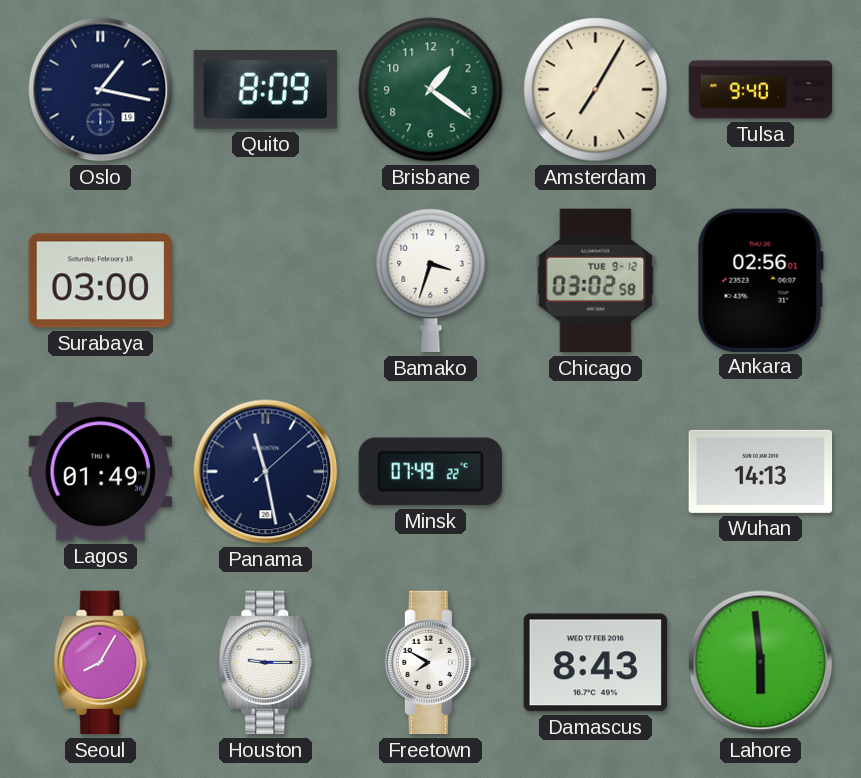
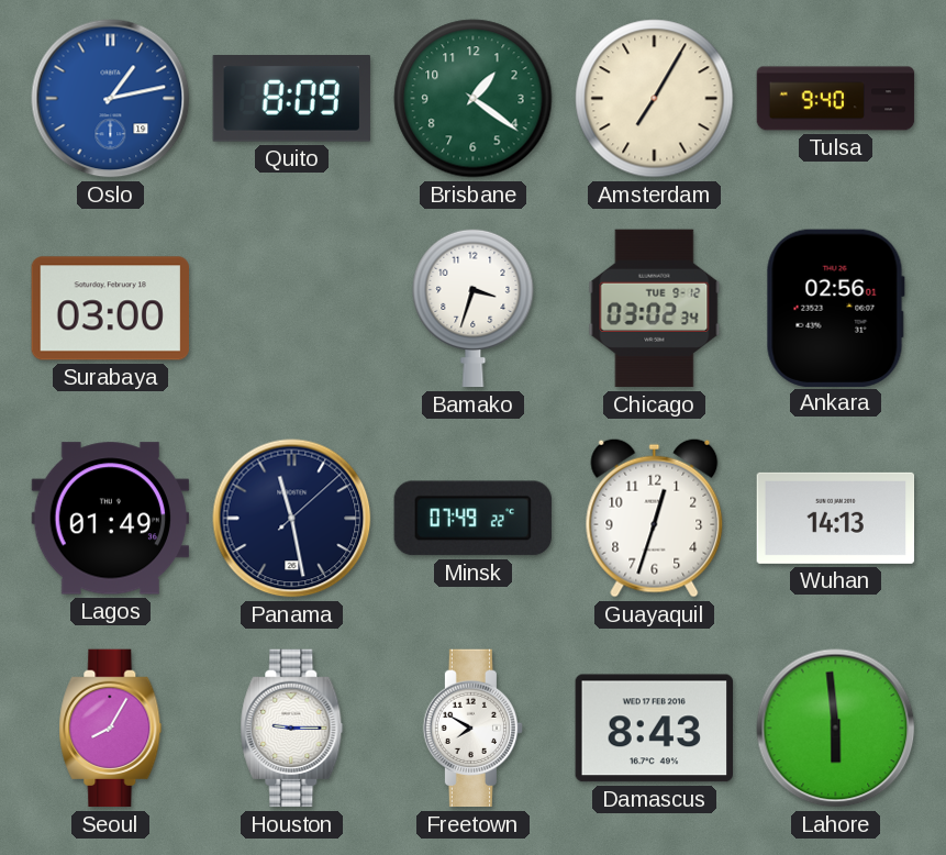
Oslo: 1:17 -> 1:13 (111, 99)
Oslo dial: navy -> blue (111, 99)
Chicago: 03:02:58 -> 03:02:34 (655, 309)
Guayaquil: none -> 12:33 (655, 518)
